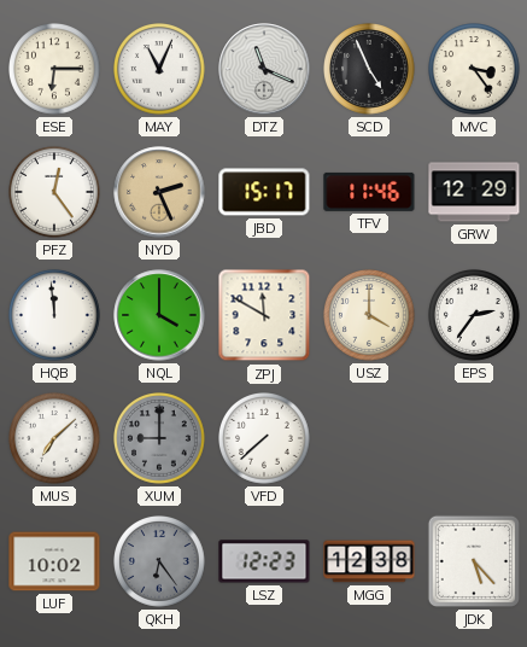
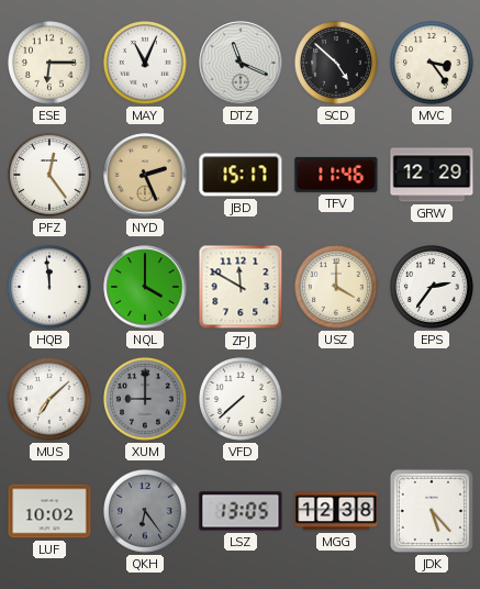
SCD: 4:56 -> 4:52 (337, 64)
LSZ: 12:23 -> 13:05 (241, 511)
